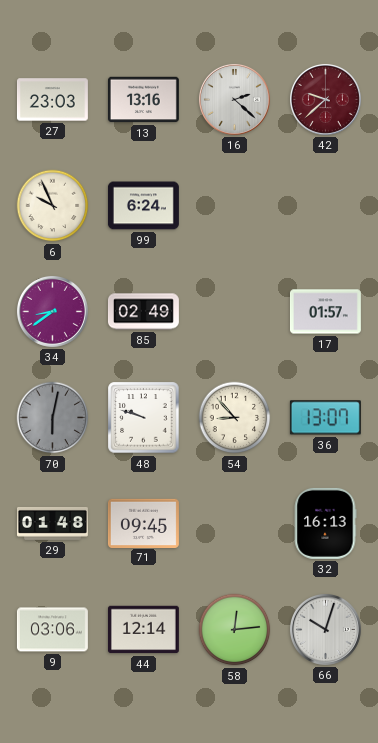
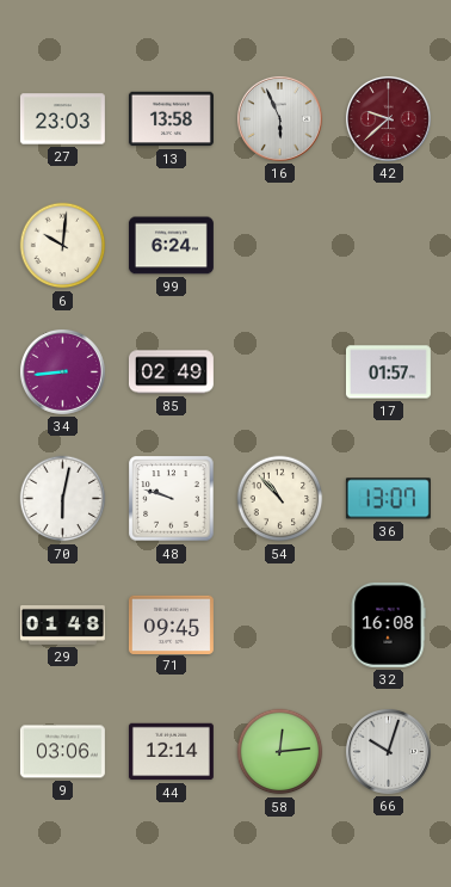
13: 13:16 -> 13:58 (171, 119)
16: 2:22 -> 5:56 (279, 118)
6: 9:56 -> 10:01 (63, 246)
34: 8:39 -> 8:44 (62, 371)
70 dial: grey -> white (63, 499)
54: 8:53 -> 10:53 (280, 499)
32: 16:13 -> 16:08 (388, 624)
